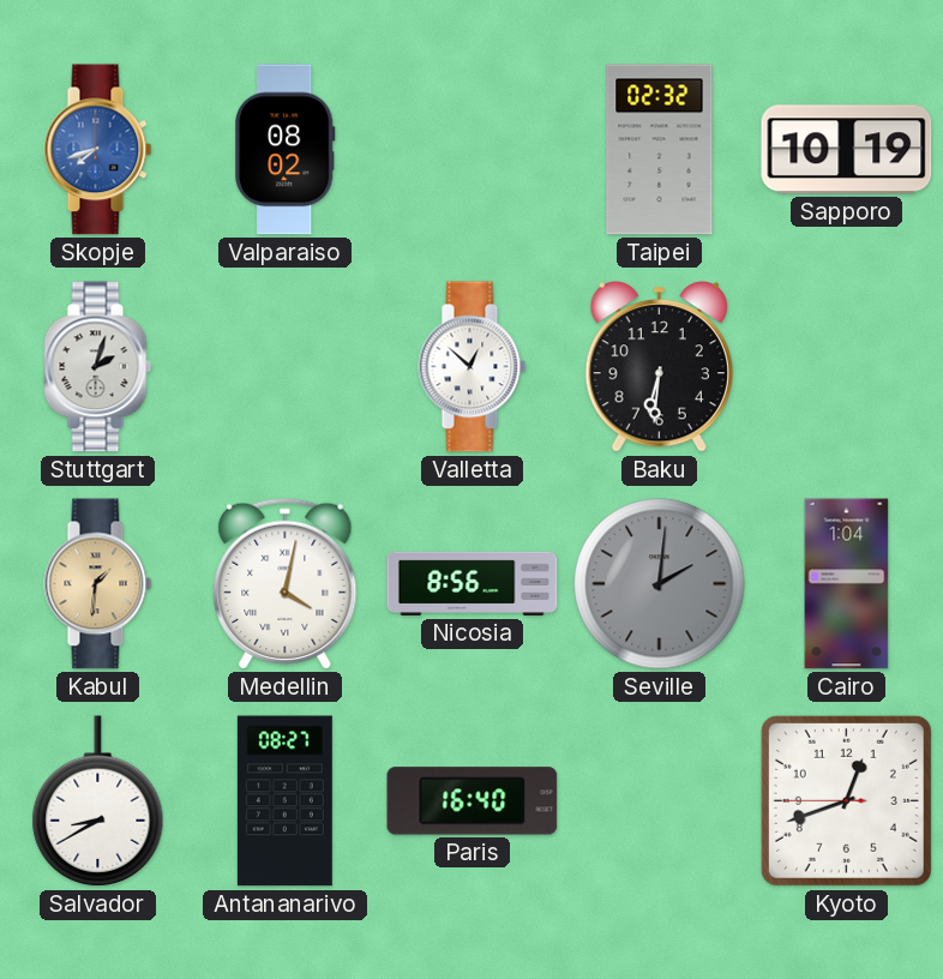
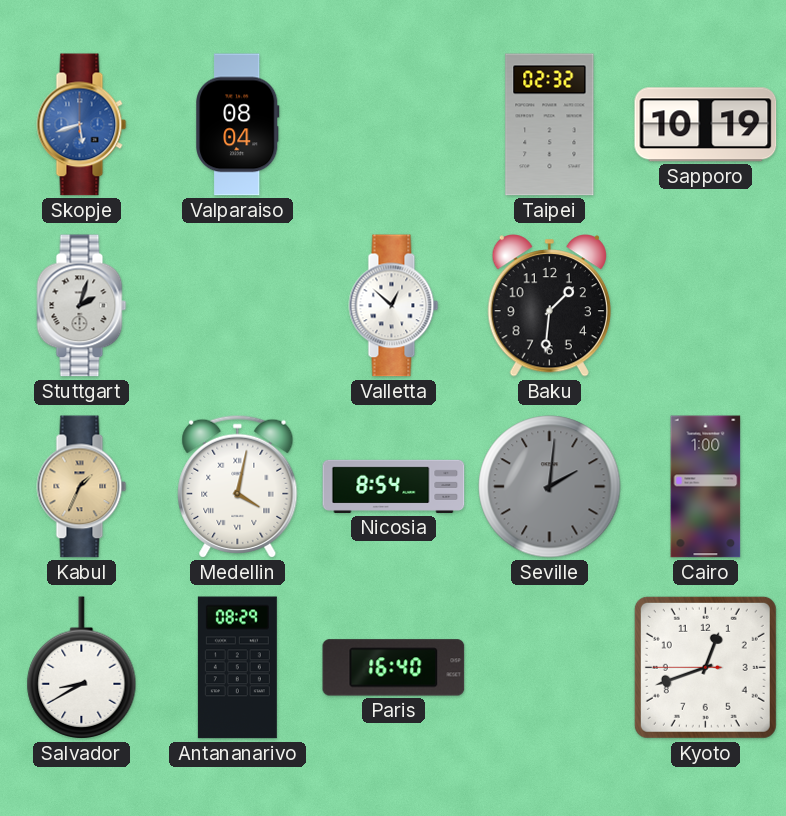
Skopje: 7:42 -> 5:42 (82, 125)
Valparaiso: 08:02 -> 08:04 (238, 125)
Baku: 6:31 -> 1:31 (549, 306)
Kabul: 1:31 -> 1:34 (82, 487)
Nicosia: 8:56 -> 8:54 (394, 486)
Cairo: 1:04 -> 1:00 (706, 487)
Antananarivo: 08:27 -> 08:29 (237, 668)
